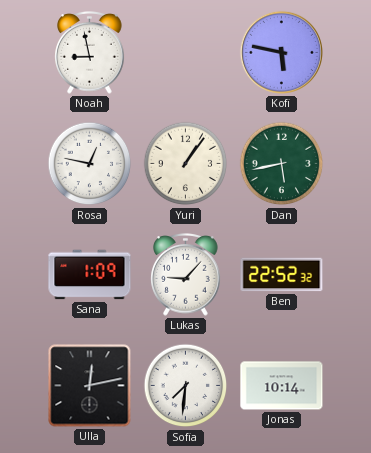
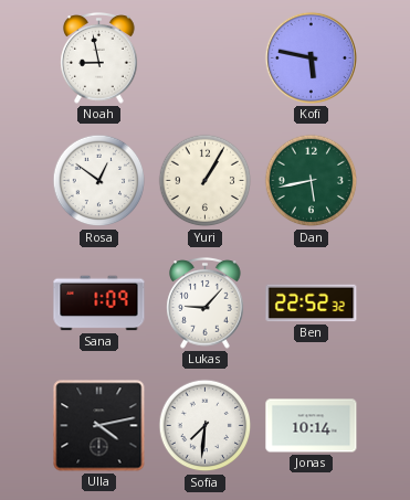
Rosa: 12:47 -> 12:51 (99, 181)
Yuri: 1:06 -> 1:05 (206, 181)
Ulla: 12:13 -> 4:13 (99, 426)
